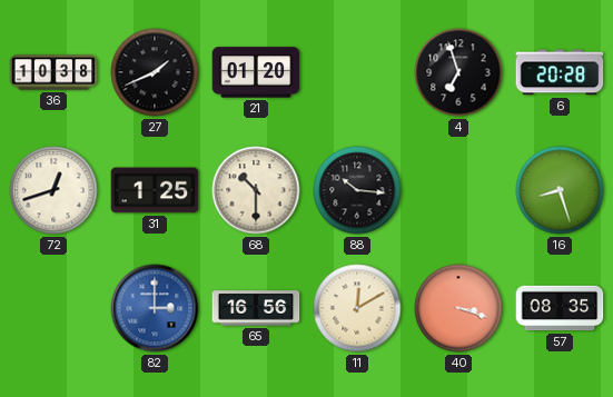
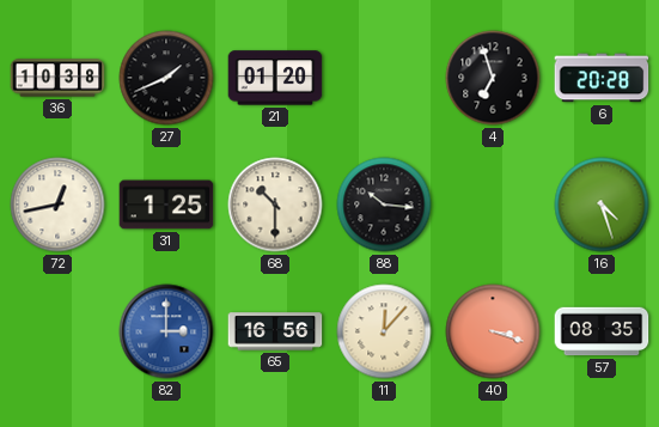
72: 12:42 -> 12:43 (57, 205)
16: 8:27 -> 4:27 (602, 205)
11: 12:10 -> 12:07 (384, 331)
